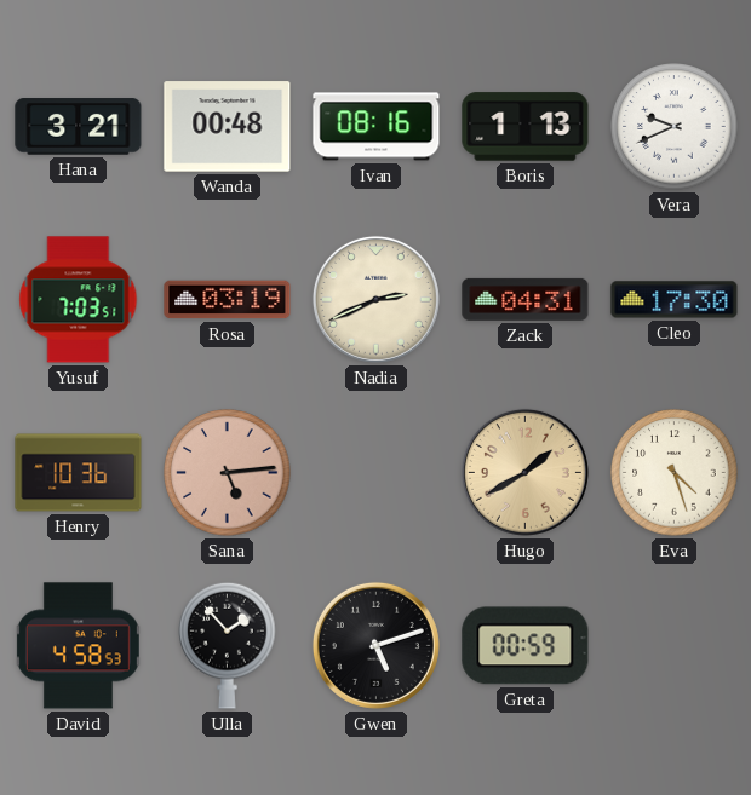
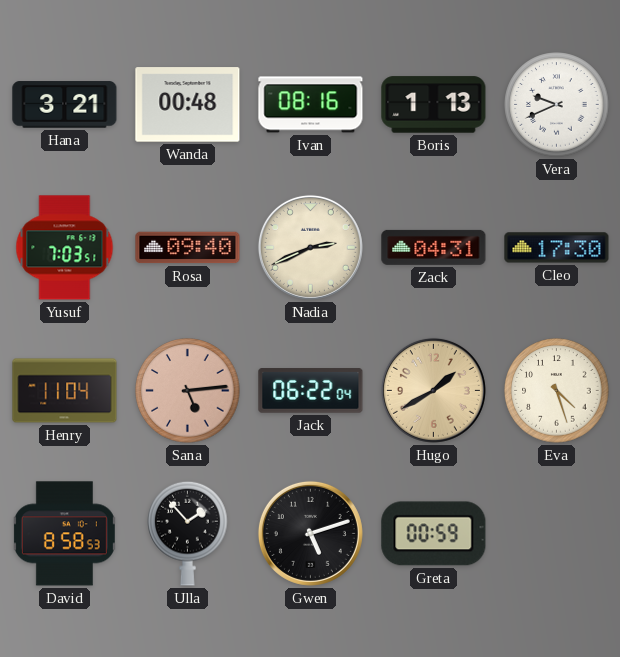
Rosa: 03:19 -> 09:40 (188, 248)
Henry: 10:36 -> 11:04 (65, 391)
Jack: none -> 06:22 (311, 391)
David: 4:58 -> 8:58 (64, 534)
